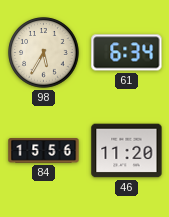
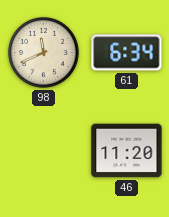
98: 5:35 -> 11:41 (44, 53)
84: 15:56 -> none (44, 151)
